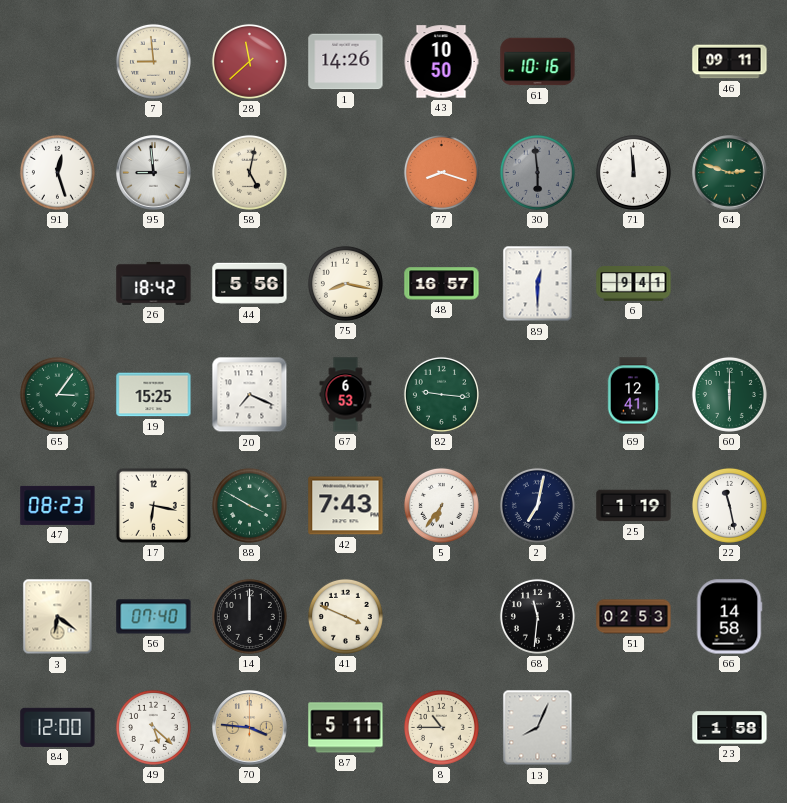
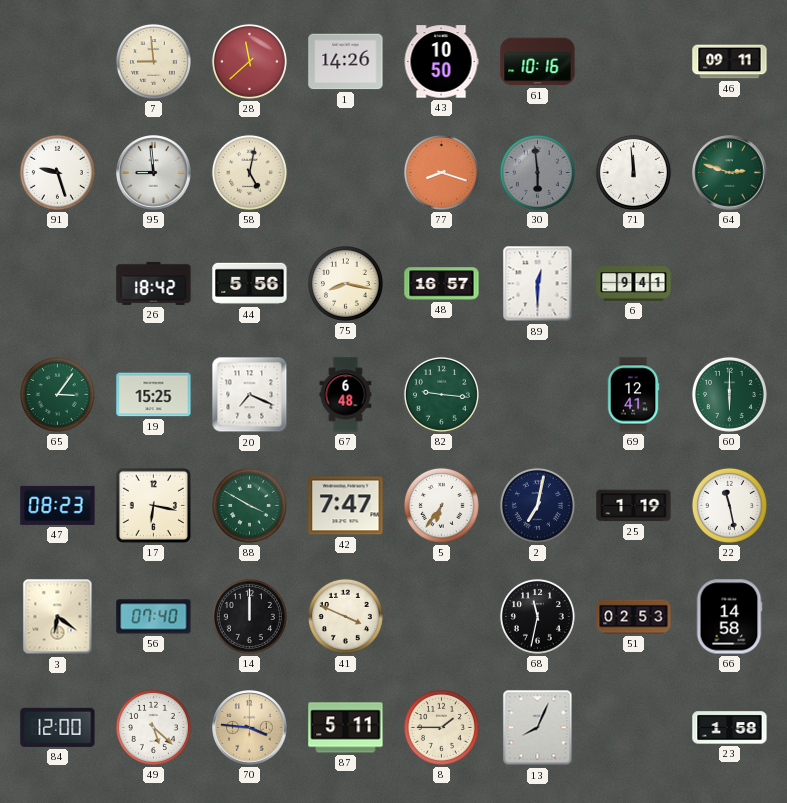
91: 12:27 -> 9:27 (57, 172)
67: 6:53 -> 6:48 (346, 395)
42: 7:43 -> 7:47 (346, 506)
68: 11:31 -> 11:32 (537, 616)
8: 10:45 -> 1:45 (441, 727)
